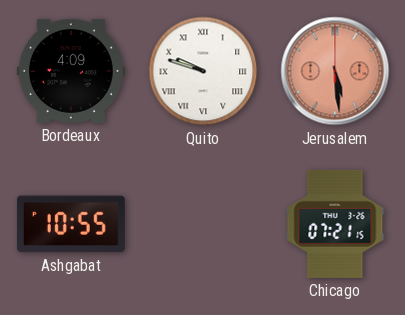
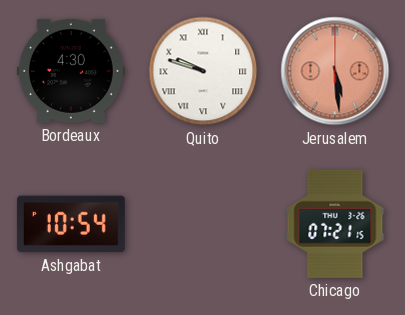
Bordeaux: 4:09 -> 4:30 (71, 71)
Ashgabat: 10:55 -> 10:54 (71, 224)
